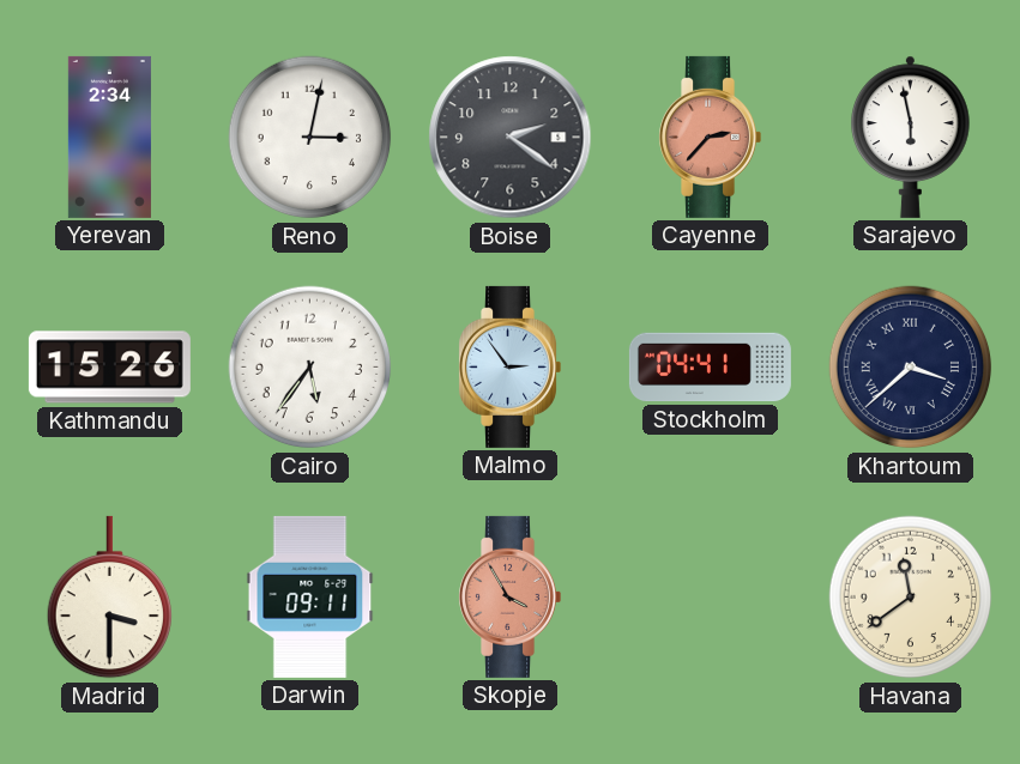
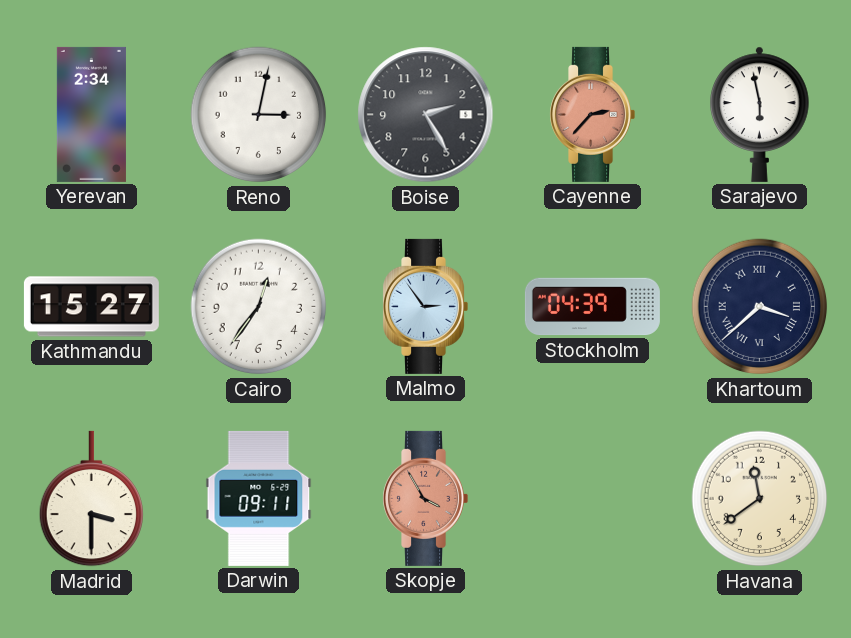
Boise: 2:21 -> 2:25 (426, 115)
Kathmandu: 15:26 -> 15:27 (91, 307)
Cairo: 5:36 -> 12:36 (259, 307)
Stockholm: 04:41 -> 04:39 (592, 307)
